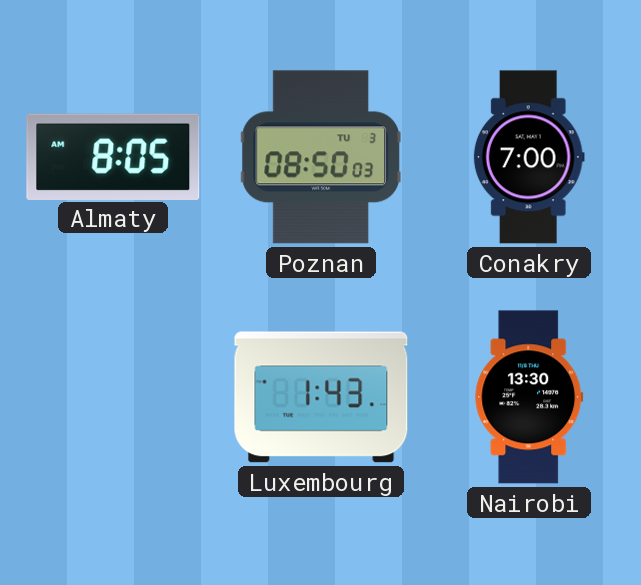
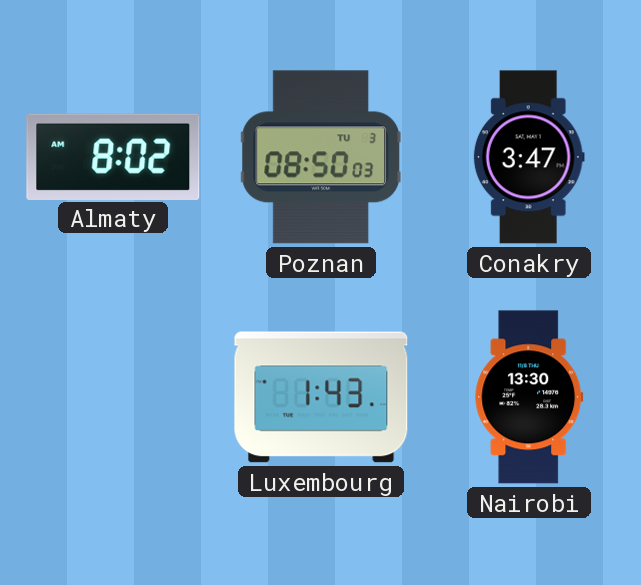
Almaty: 8:05 -> 8:02 (113, 156)
Conakry: 7:00 -> 3:47 (529, 157)
